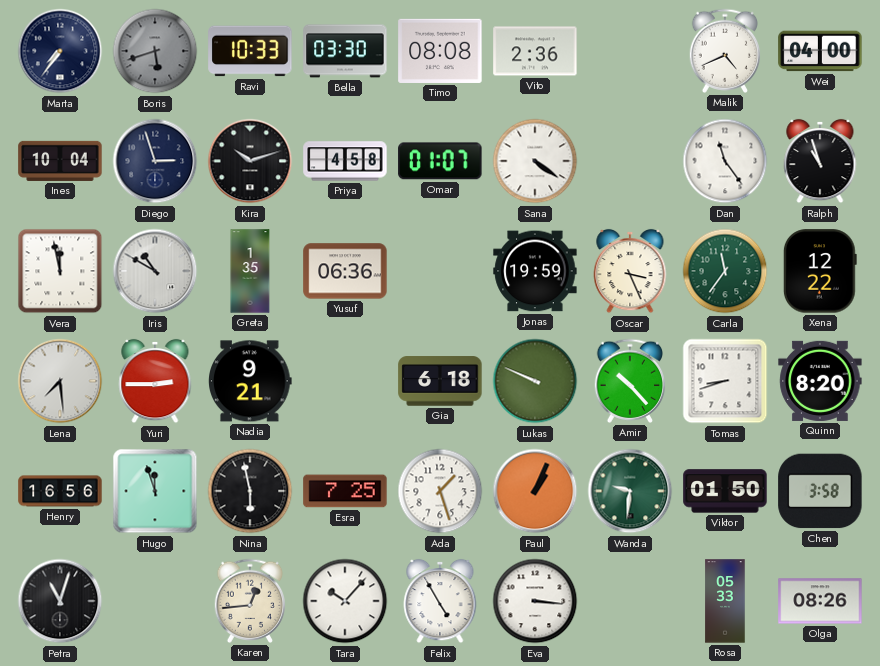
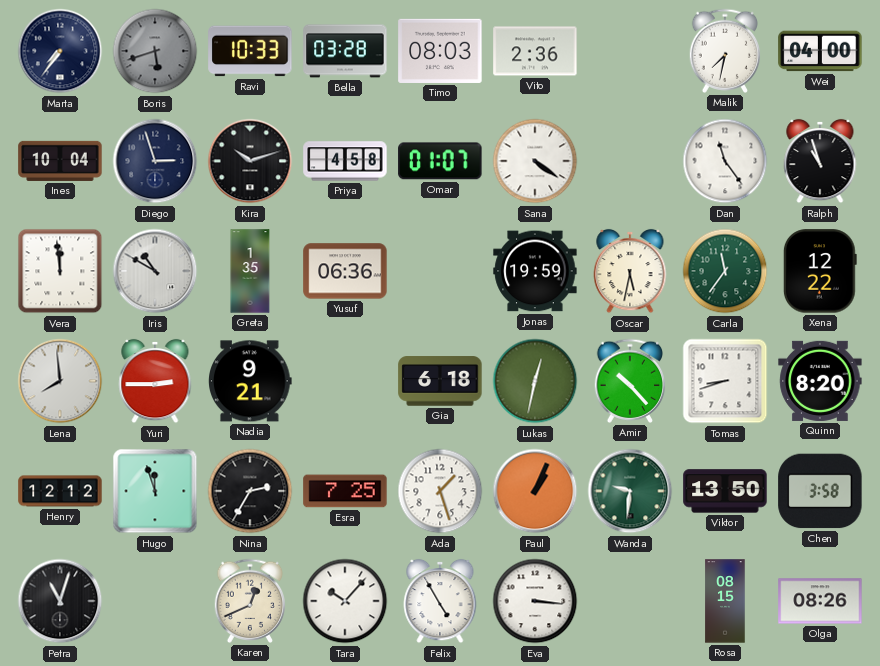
Bella: 03:30 -> 03:28 (345, 51)
Timo: 08:08 -> 08:03 (440, 51)
Malik: 4:41 -> 7:32 (725, 51)
Vera: 11:58 -> 11:59 (60, 271)
Oscar: 3:26 -> 5:32 (630, 271)
Lena: 7:29 -> 7:59 (60, 381)
Lukas: 9:49 -> 12:32 (535, 381)
Henry: 16:56 -> 12:12 (60, 491)
Nina: 5:58 -> 2:35 (250, 491)
Viktor: 01:50 -> 13:50 (725, 491)
Karen: 12:44 -> 12:41 (250, 601)
Rosa: 05:33 -> 08:15 (725, 601)
